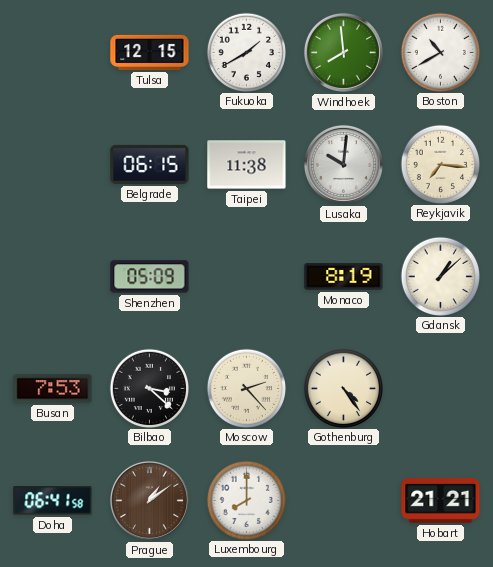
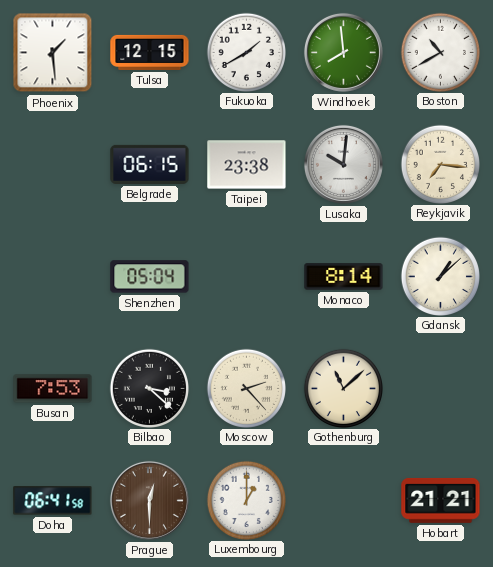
Phoenix: none -> 1:29 (53, 53)
Taipei: 11:38 -> 23:38 (247, 165)
Shenzhen: 05:09 -> 05:04 (150, 277)
Monaco: 8:19 -> 8:14 (344, 277)
Gothenburg: 4:24 -> 11:08 (343, 388)
Prague: 1:09 -> 12:30 (149, 500)
Luxembourg: 8:00 -> 1:00 (246, 500)
